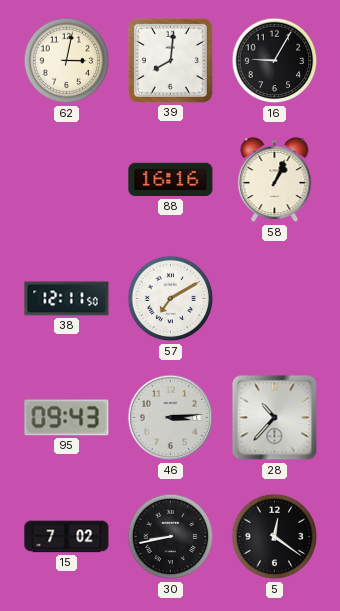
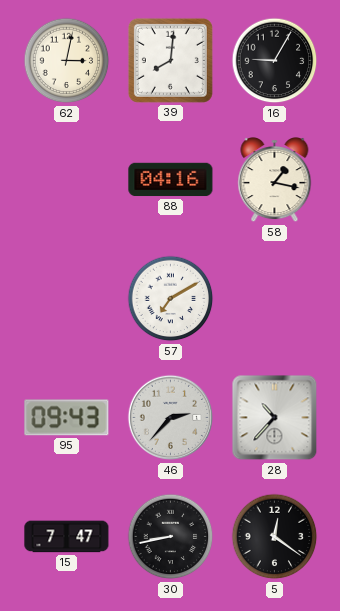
88: 16:16 -> 04:16 (171, 180)
58: 1:04 -> 1:17 (275, 181)
38: 12:11 -> none (67, 299)
46: 3:14 -> 2:37 (171, 418)
15: 7:02 -> 7:47 (67, 537)
